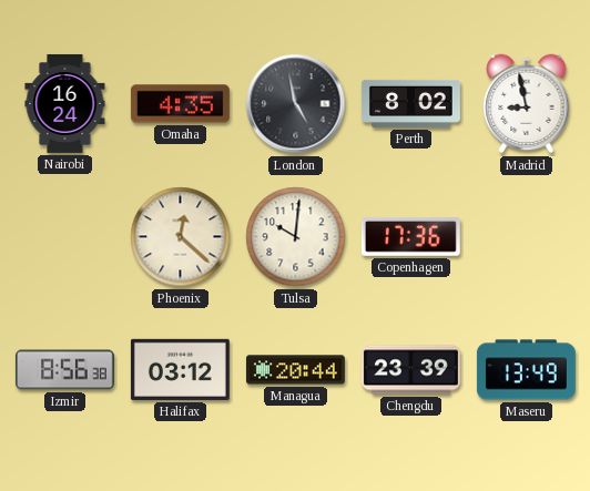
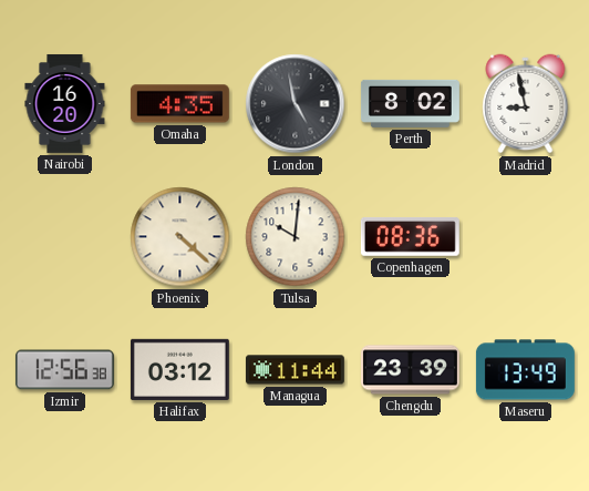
Nairobi: 16:24 -> 16:20 (65, 103)
Phoenix: 12:22 -> 4:22 (180, 237)
Copenhagen: 17:36 -> 08:36 (410, 236)
Izmir: 8:56 -> 12:56 (64, 370)
Managua: 20:44 -> 11:44 (294, 370)
